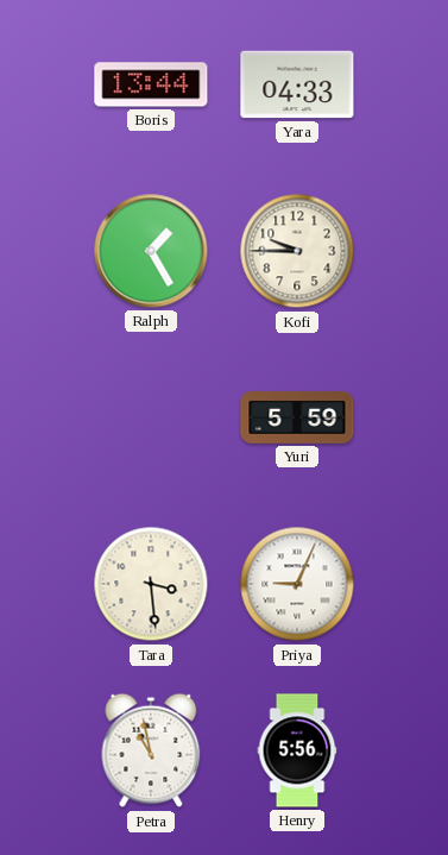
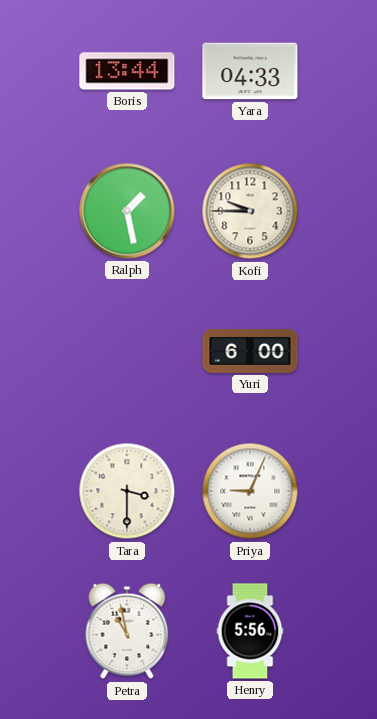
Ralph: 1:25 -> 1:28 (127, 211)
Yuri: 5:59 -> 6:00 (250, 352)
Tara: 3:29 -> 3:30 (127, 491)
